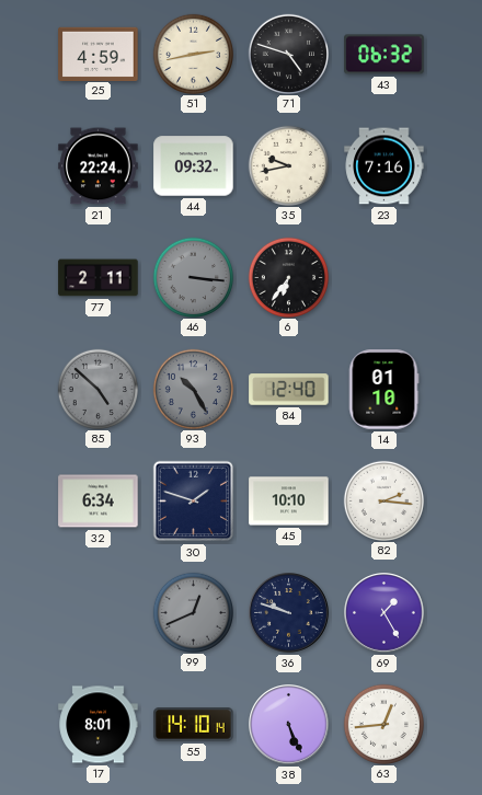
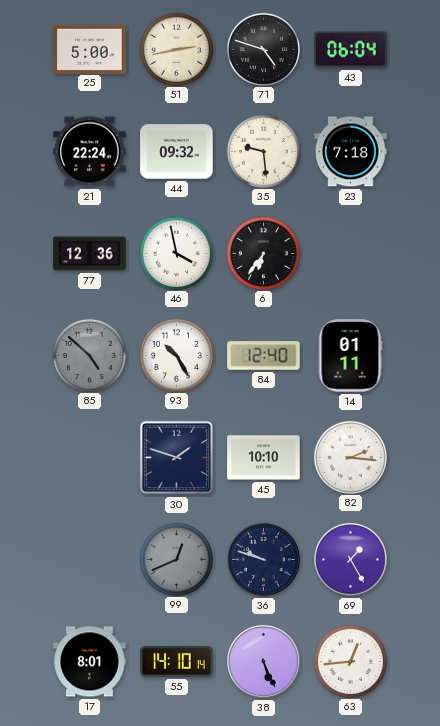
25: 4:59 -> 5:00 (90, 49)
43: 06:32 -> 06:04 (351, 50)
35: 9:43 -> 9:29 (263, 151)
23: 7:16 -> 7:18 (351, 152)
77: 2:11 -> 12:36 (90, 254)
46: 3:16 -> 3:58 (176, 253)
46 dial: grey -> white (176, 253)
93 dial: grey -> white (176, 355)
14: 01:10 -> 01:11 (350, 356)
32: 6:34 -> none (99, 502)
